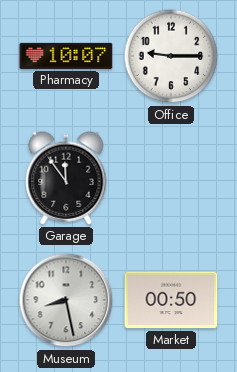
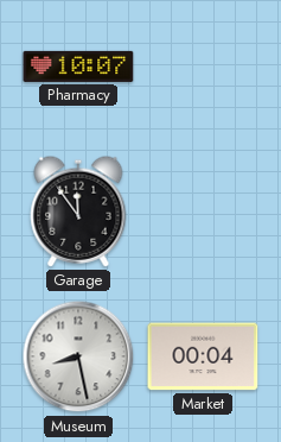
Office: 9:15 -> none (171, 56)
Market: 00:50 -> 00:04 (203, 356)
